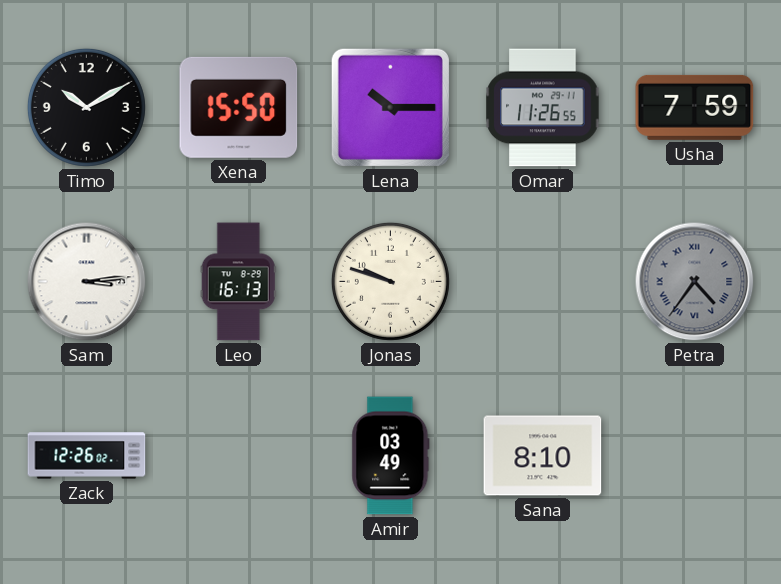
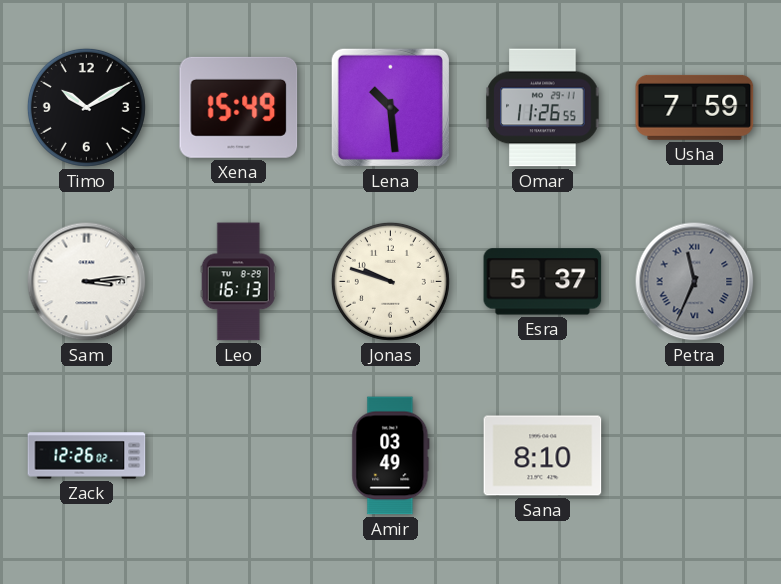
Xena: 15:50 -> 15:49 (239, 107)
Lena: 10:15 -> 10:29 (390, 107)
Esra: none -> 5:37 (543, 282)
Petra: 4:36 -> 11:34 (695, 282)
